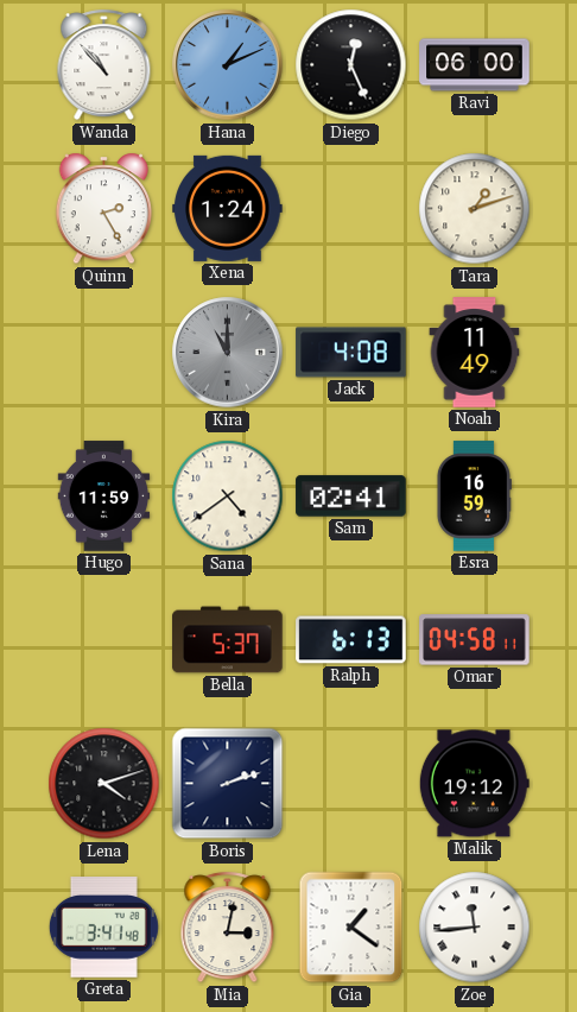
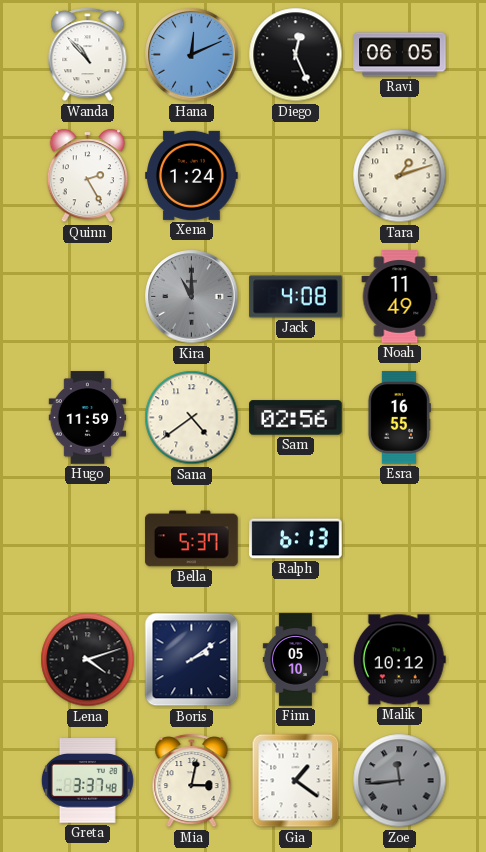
Hana: 1:11 -> 12:11 (192, 55)
Ravi: 06:00 -> 06:05 (400, 55)
Sam: 02:41 -> 02:56 (296, 418)
Esra: 16:59 -> 16:55 (399, 418)
Omar: 04:58 -> none (475, 640)
Boris: 2:12 -> 2:09 (192, 660)
Finn: none -> 05:10 (295, 660)
Malik: 19:12 -> 10:12 (399, 660)
Greta: 3:41 -> 3:37 (87, 781)
Zoe dial: white -> grey (400, 781)
